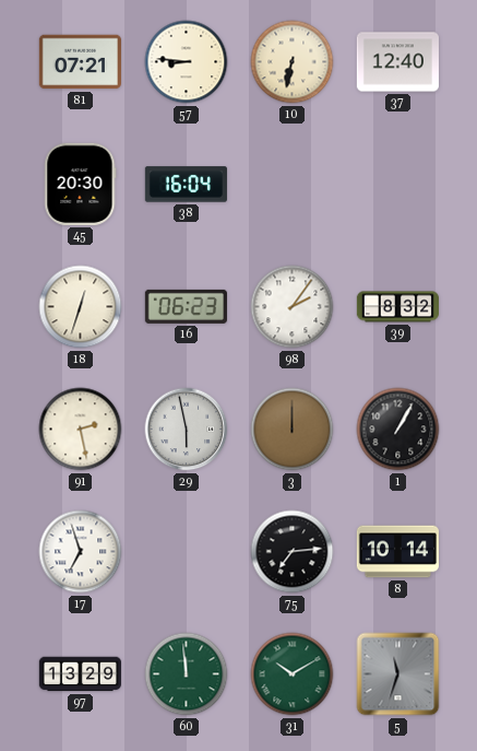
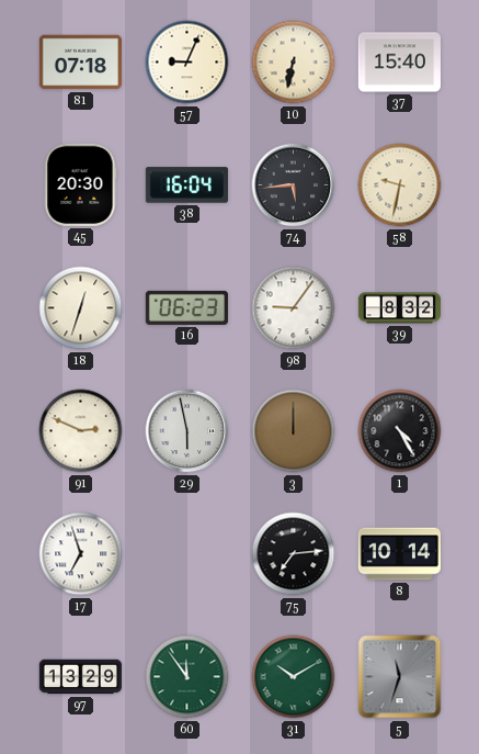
81: 07:21 -> 07:18 (80, 63)
57: 8:46 -> 9:04 (187, 63)
37: 12:40 -> 15:40 (399, 63)
74: none -> 5:44 (294, 185)
58: none -> 9:32 (400, 185)
98: 2:06 -> 9:06 (294, 308)
91: 2:28 -> 2:49 (81, 431)
1: 1:05 -> 4:25 (400, 431)
60: 11:59 -> 11:54 (187, 677)
